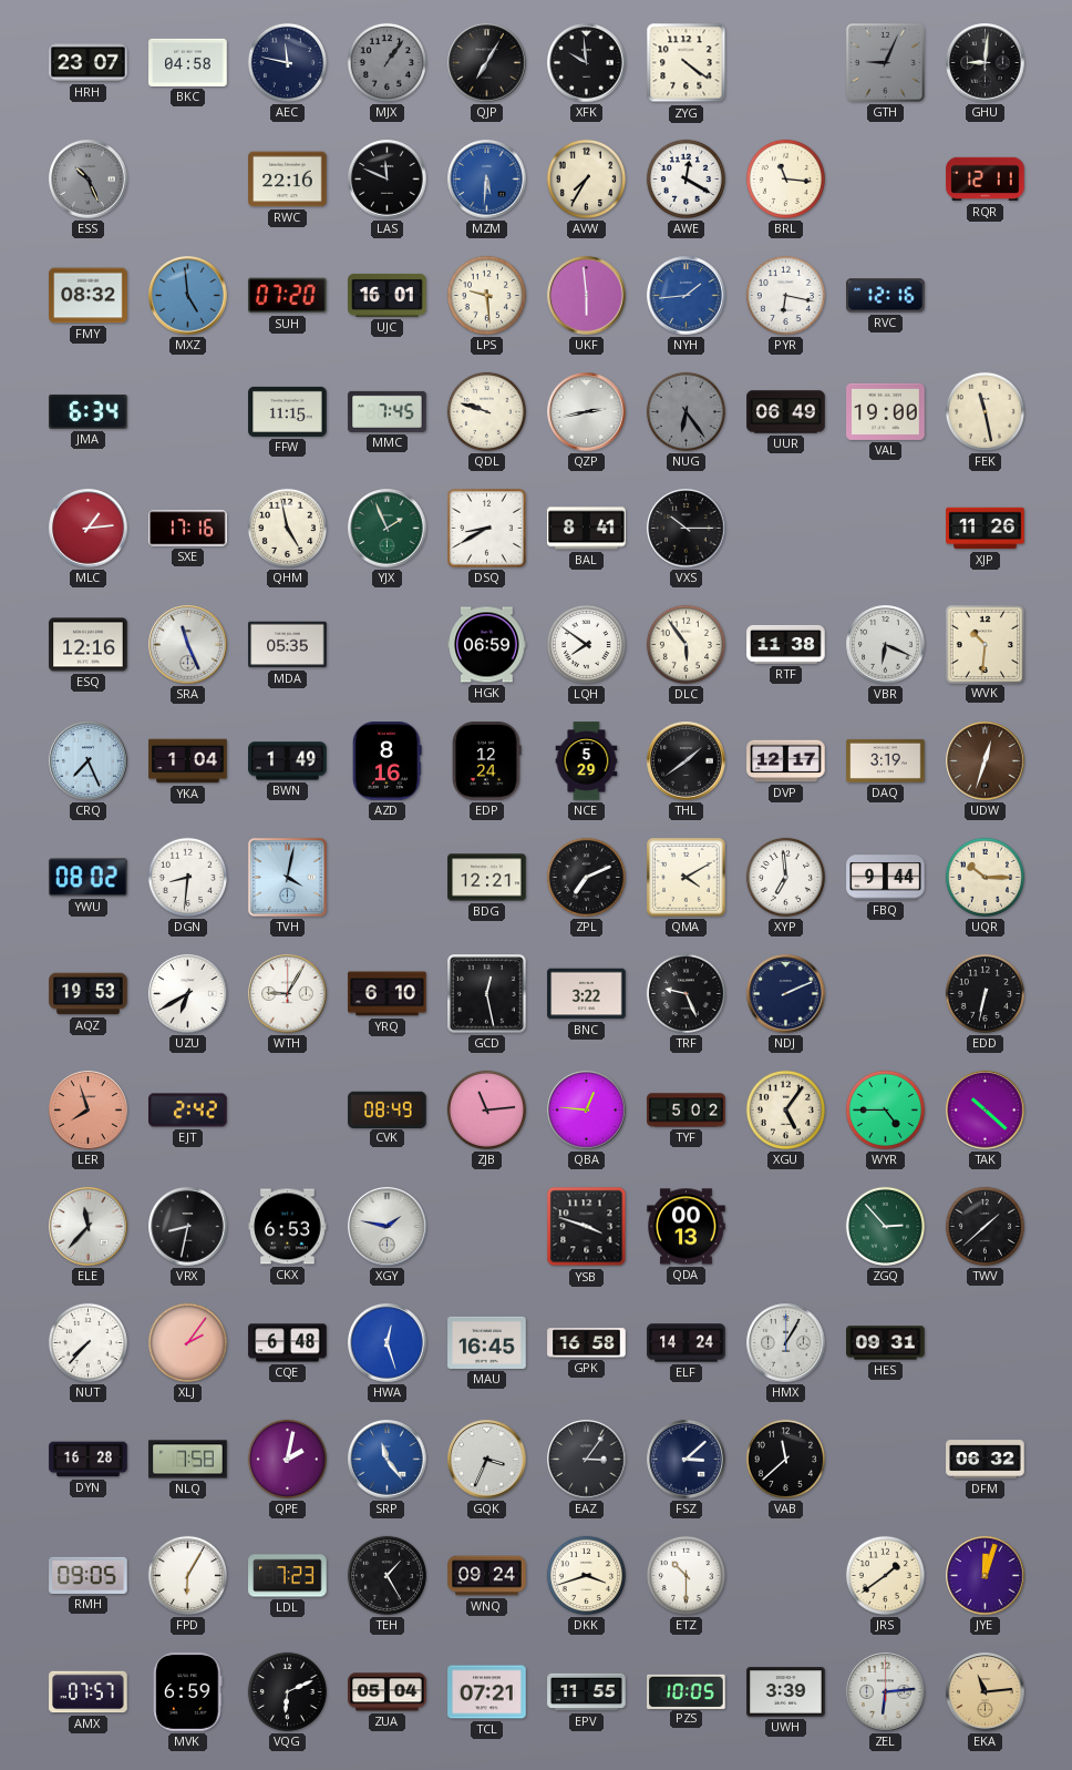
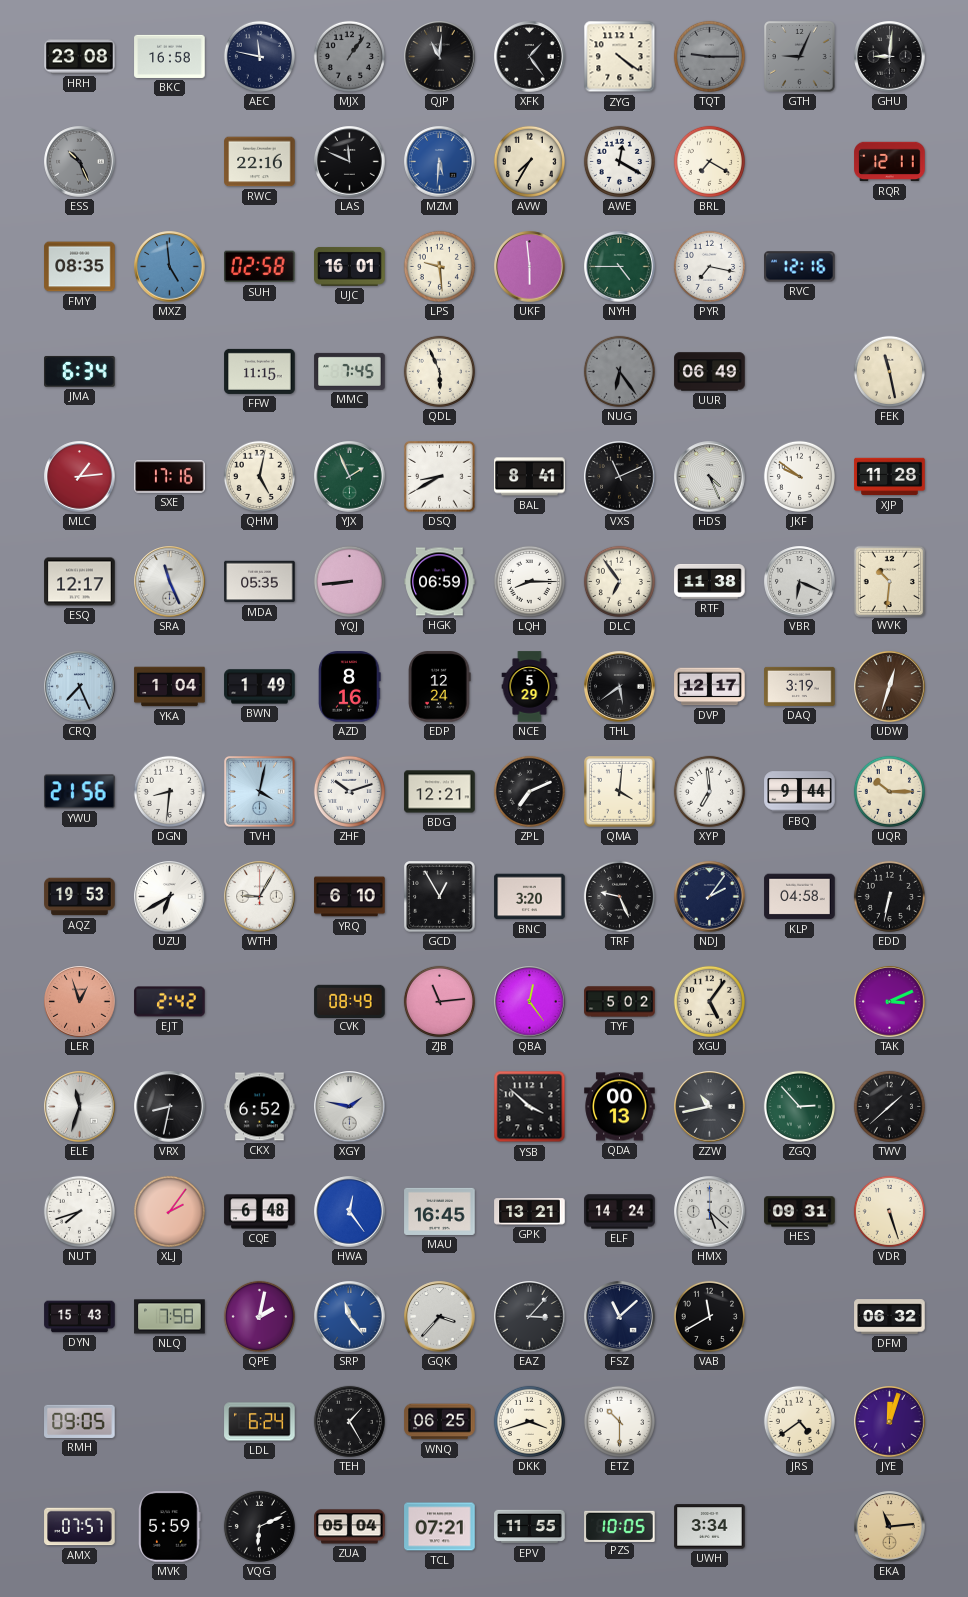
HRH: 23:07 -> 23:08 (80, 57)
BKC: 04:58 -> 16:58 (170, 56)
QJP: 7:05 -> 11:01 (440, 57)
XFK: 9:59 -> 1:24 (530, 57)
TQT: none -> 9:15 (709, 56)
BRL: 11:16 -> 7:20 (709, 161)
FMY: 08:32 -> 08:35 (80, 267)
SUH: 07:20 -> 02:58 (260, 267)
NYH: 1:44 -> 4:45 (620, 267)
NYH dial: blue -> green (620, 267)
PYR: 6:17 -> 7:17 (709, 266)
QDL: 9:48 -> 5:56 (439, 371)
QZP: 2:43 -> none (587, 412)
VAL: 19:00 -> none (886, 411)
QHM: 4:58 -> 5:02 (259, 476)
VXS: 10:15 -> 11:11 (620, 477)
HDS: none -> 4:26 (710, 477)
JKF: none -> 9:51 (799, 476)
XJP: 11:26 -> 11:28 (890, 477)
ESQ: 12:16 -> 12:17 (80, 582)
YQJ: none -> 8:44 (349, 581)
LQH: 7:51 -> 8:15 (529, 581)
DLC: 5:54 -> 6:54 (619, 581)
THL: 1:39 -> 5:39 (620, 687)
YWU: 08:02 -> 21:56 (80, 792)
ZHF: none -> 10:12 (349, 791)
QMA: 4:10 -> 4:01 (620, 792)
GCD: 12:28 -> 12:55 (440, 897)
BNC: 3:22 -> 3:20 (530, 897)
NDJ: 2:11 -> 2:06 (710, 897)
KLP: none -> 04:58 (800, 897)
LER: 7:57 -> 12:57 (80, 1002)
QBA: 12:46 -> 12:24 (530, 1002)
WYR: 4:45 -> none (885, 1109)
TAK: 10:22 -> 3:11 (890, 1002)
ELE: 11:37 -> 11:33 (80, 1107)
CKX: 6:53 -> 6:52 (260, 1107)
YSB: 3:48 -> 3:52 (530, 1107)
ZZW: none -> 10:43 (710, 1107)
NUT: 7:37 -> 7:42 (79, 1211)
HWA: 12:27 -> 12:24 (350, 1212)
GPK: 16:58 -> 13:21 (530, 1212)
HMX: 1:05 -> 5:22 (710, 1212)
VDR: none -> 5:27 (889, 1211)
DYN: 16:28 -> 15:43 (80, 1317)
GQK: 3:34 -> 3:37 (440, 1317)
EAZ: 3:06 -> 3:07 (530, 1317)
FSZ: 3:08 -> 11:08 (620, 1317)
VAB: 11:38 -> 11:40 (709, 1316)
FPD: 6:05 -> none (187, 1575)
LDL: 7:23 -> 6:24 (260, 1422)
WNQ: 09:24 -> 06:25 (440, 1422)
JRS: 1:39 -> 4:39 (799, 1421)
MVK: 6:59 -> 5:59 (170, 1527)
UWH: 3:39 -> 3:34 (710, 1527)
ZEL: 6:14 -> none (886, 1692)
